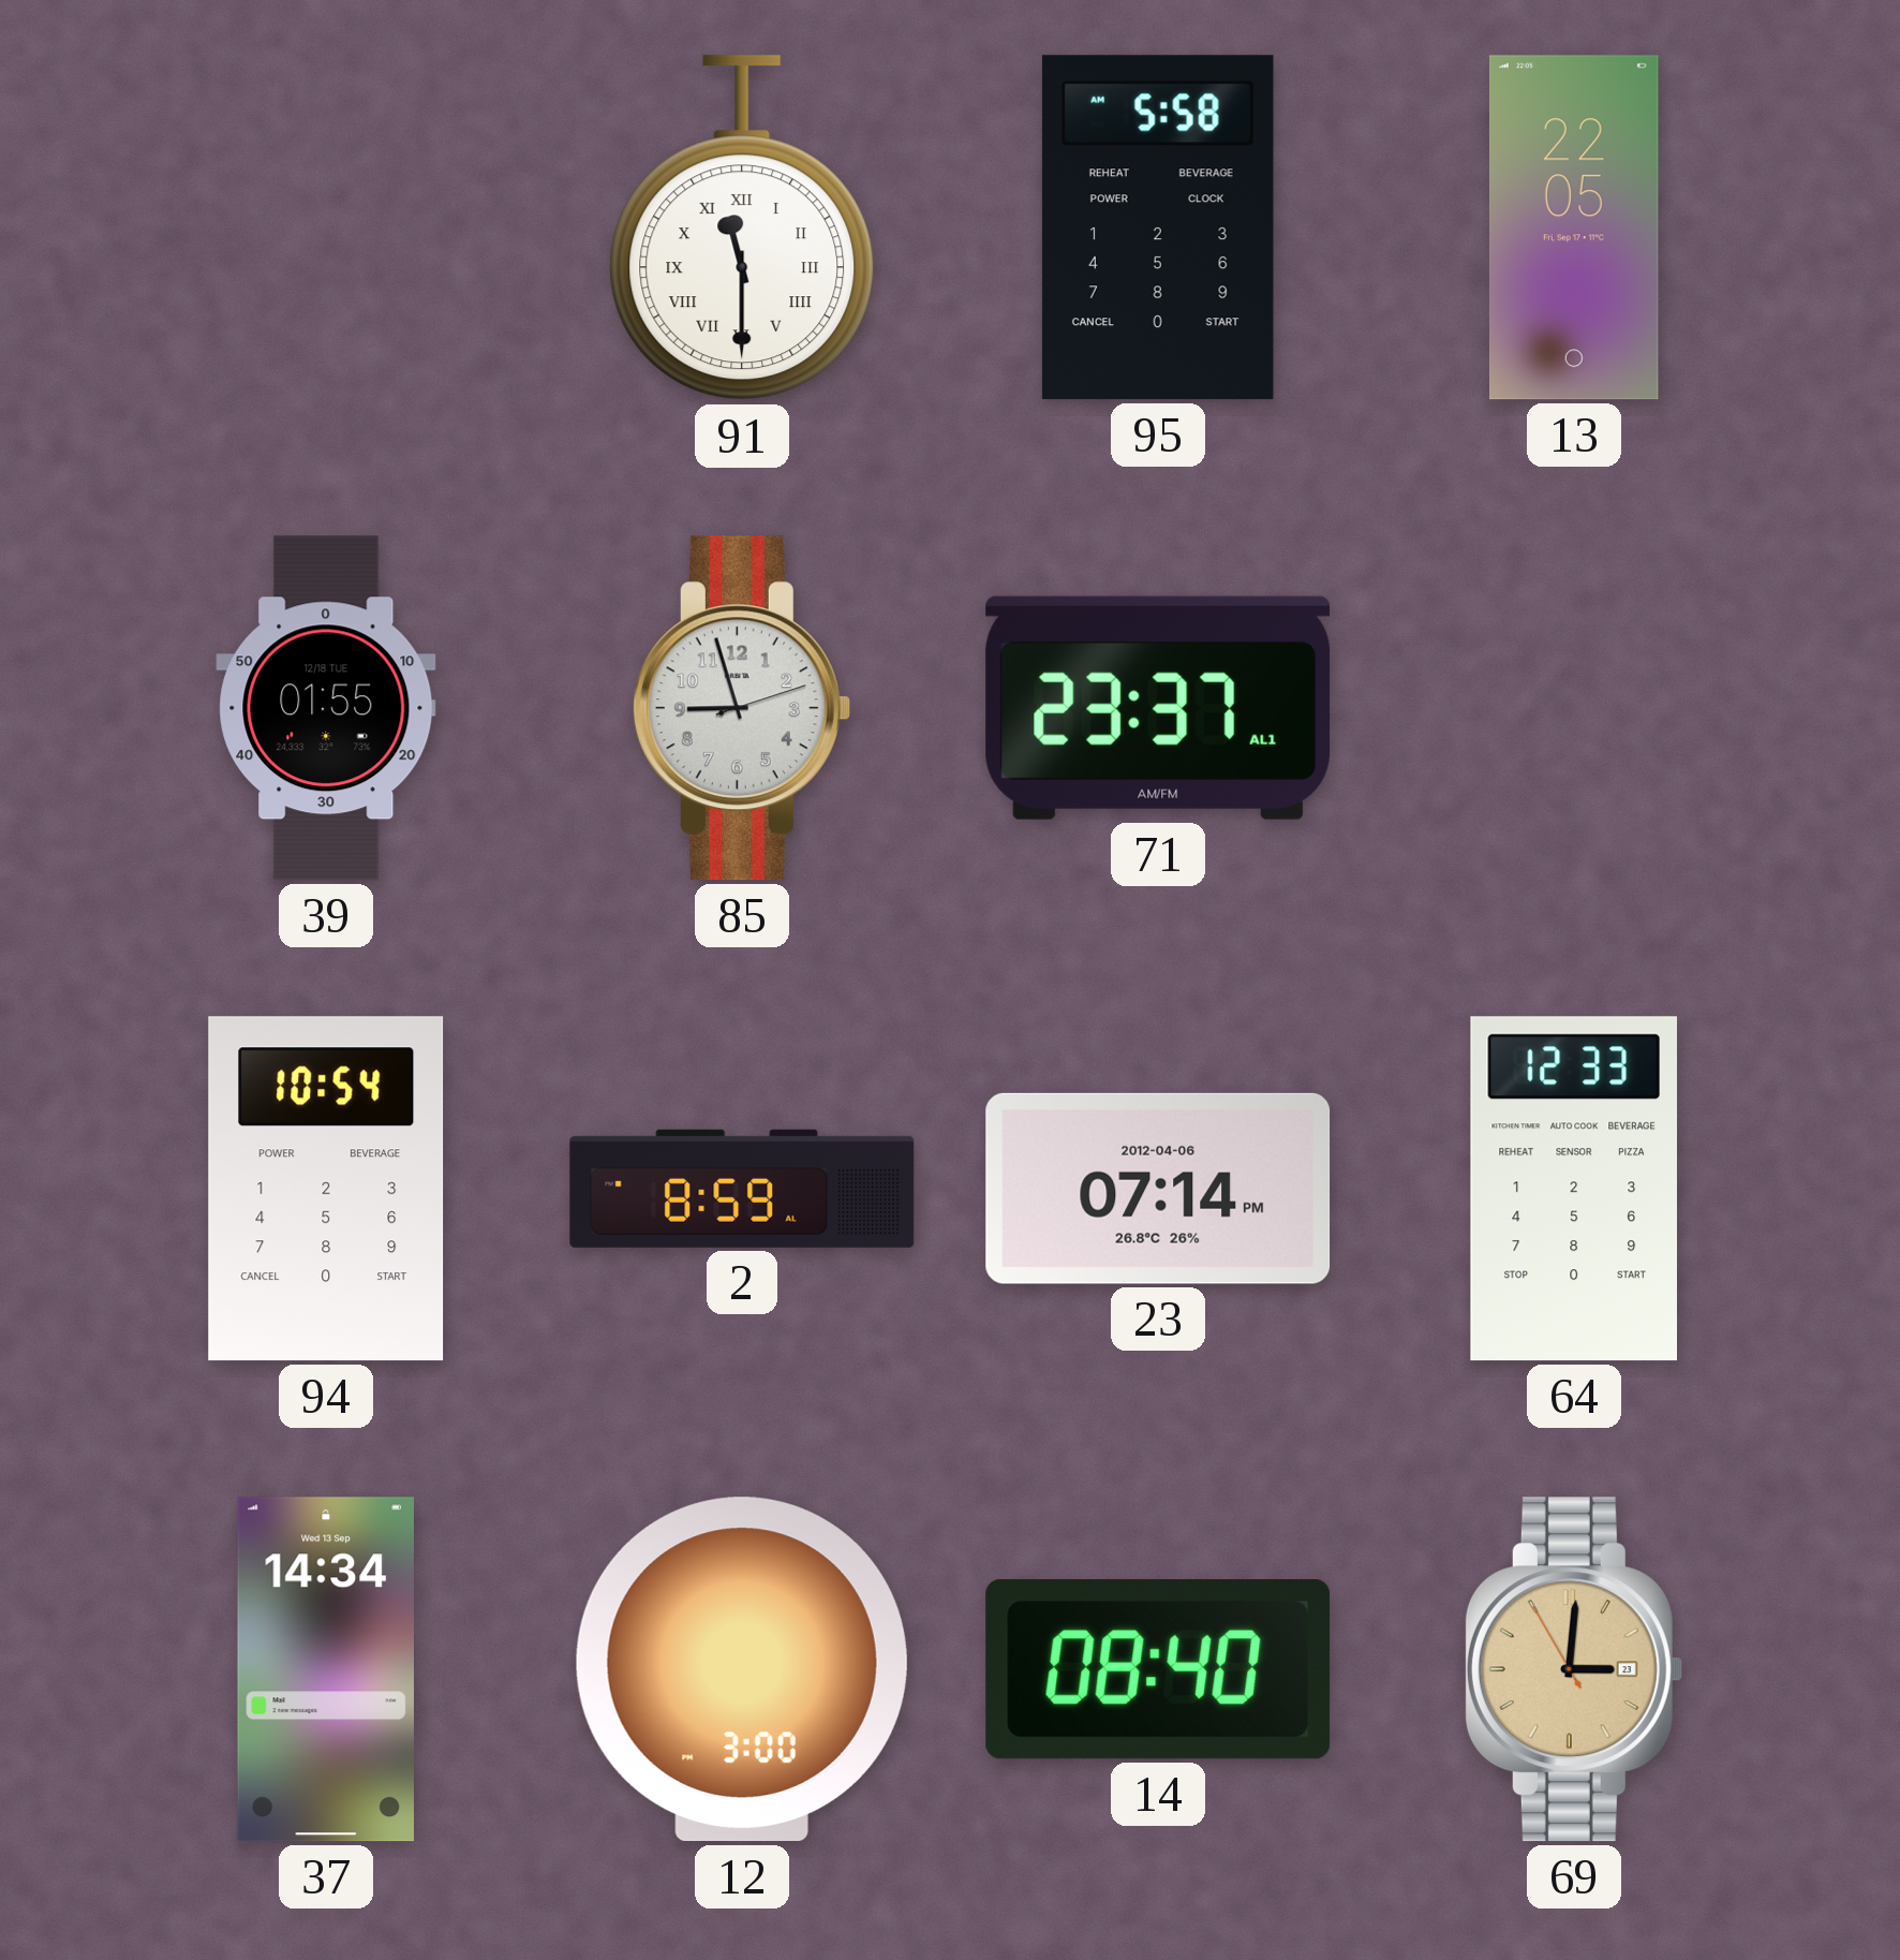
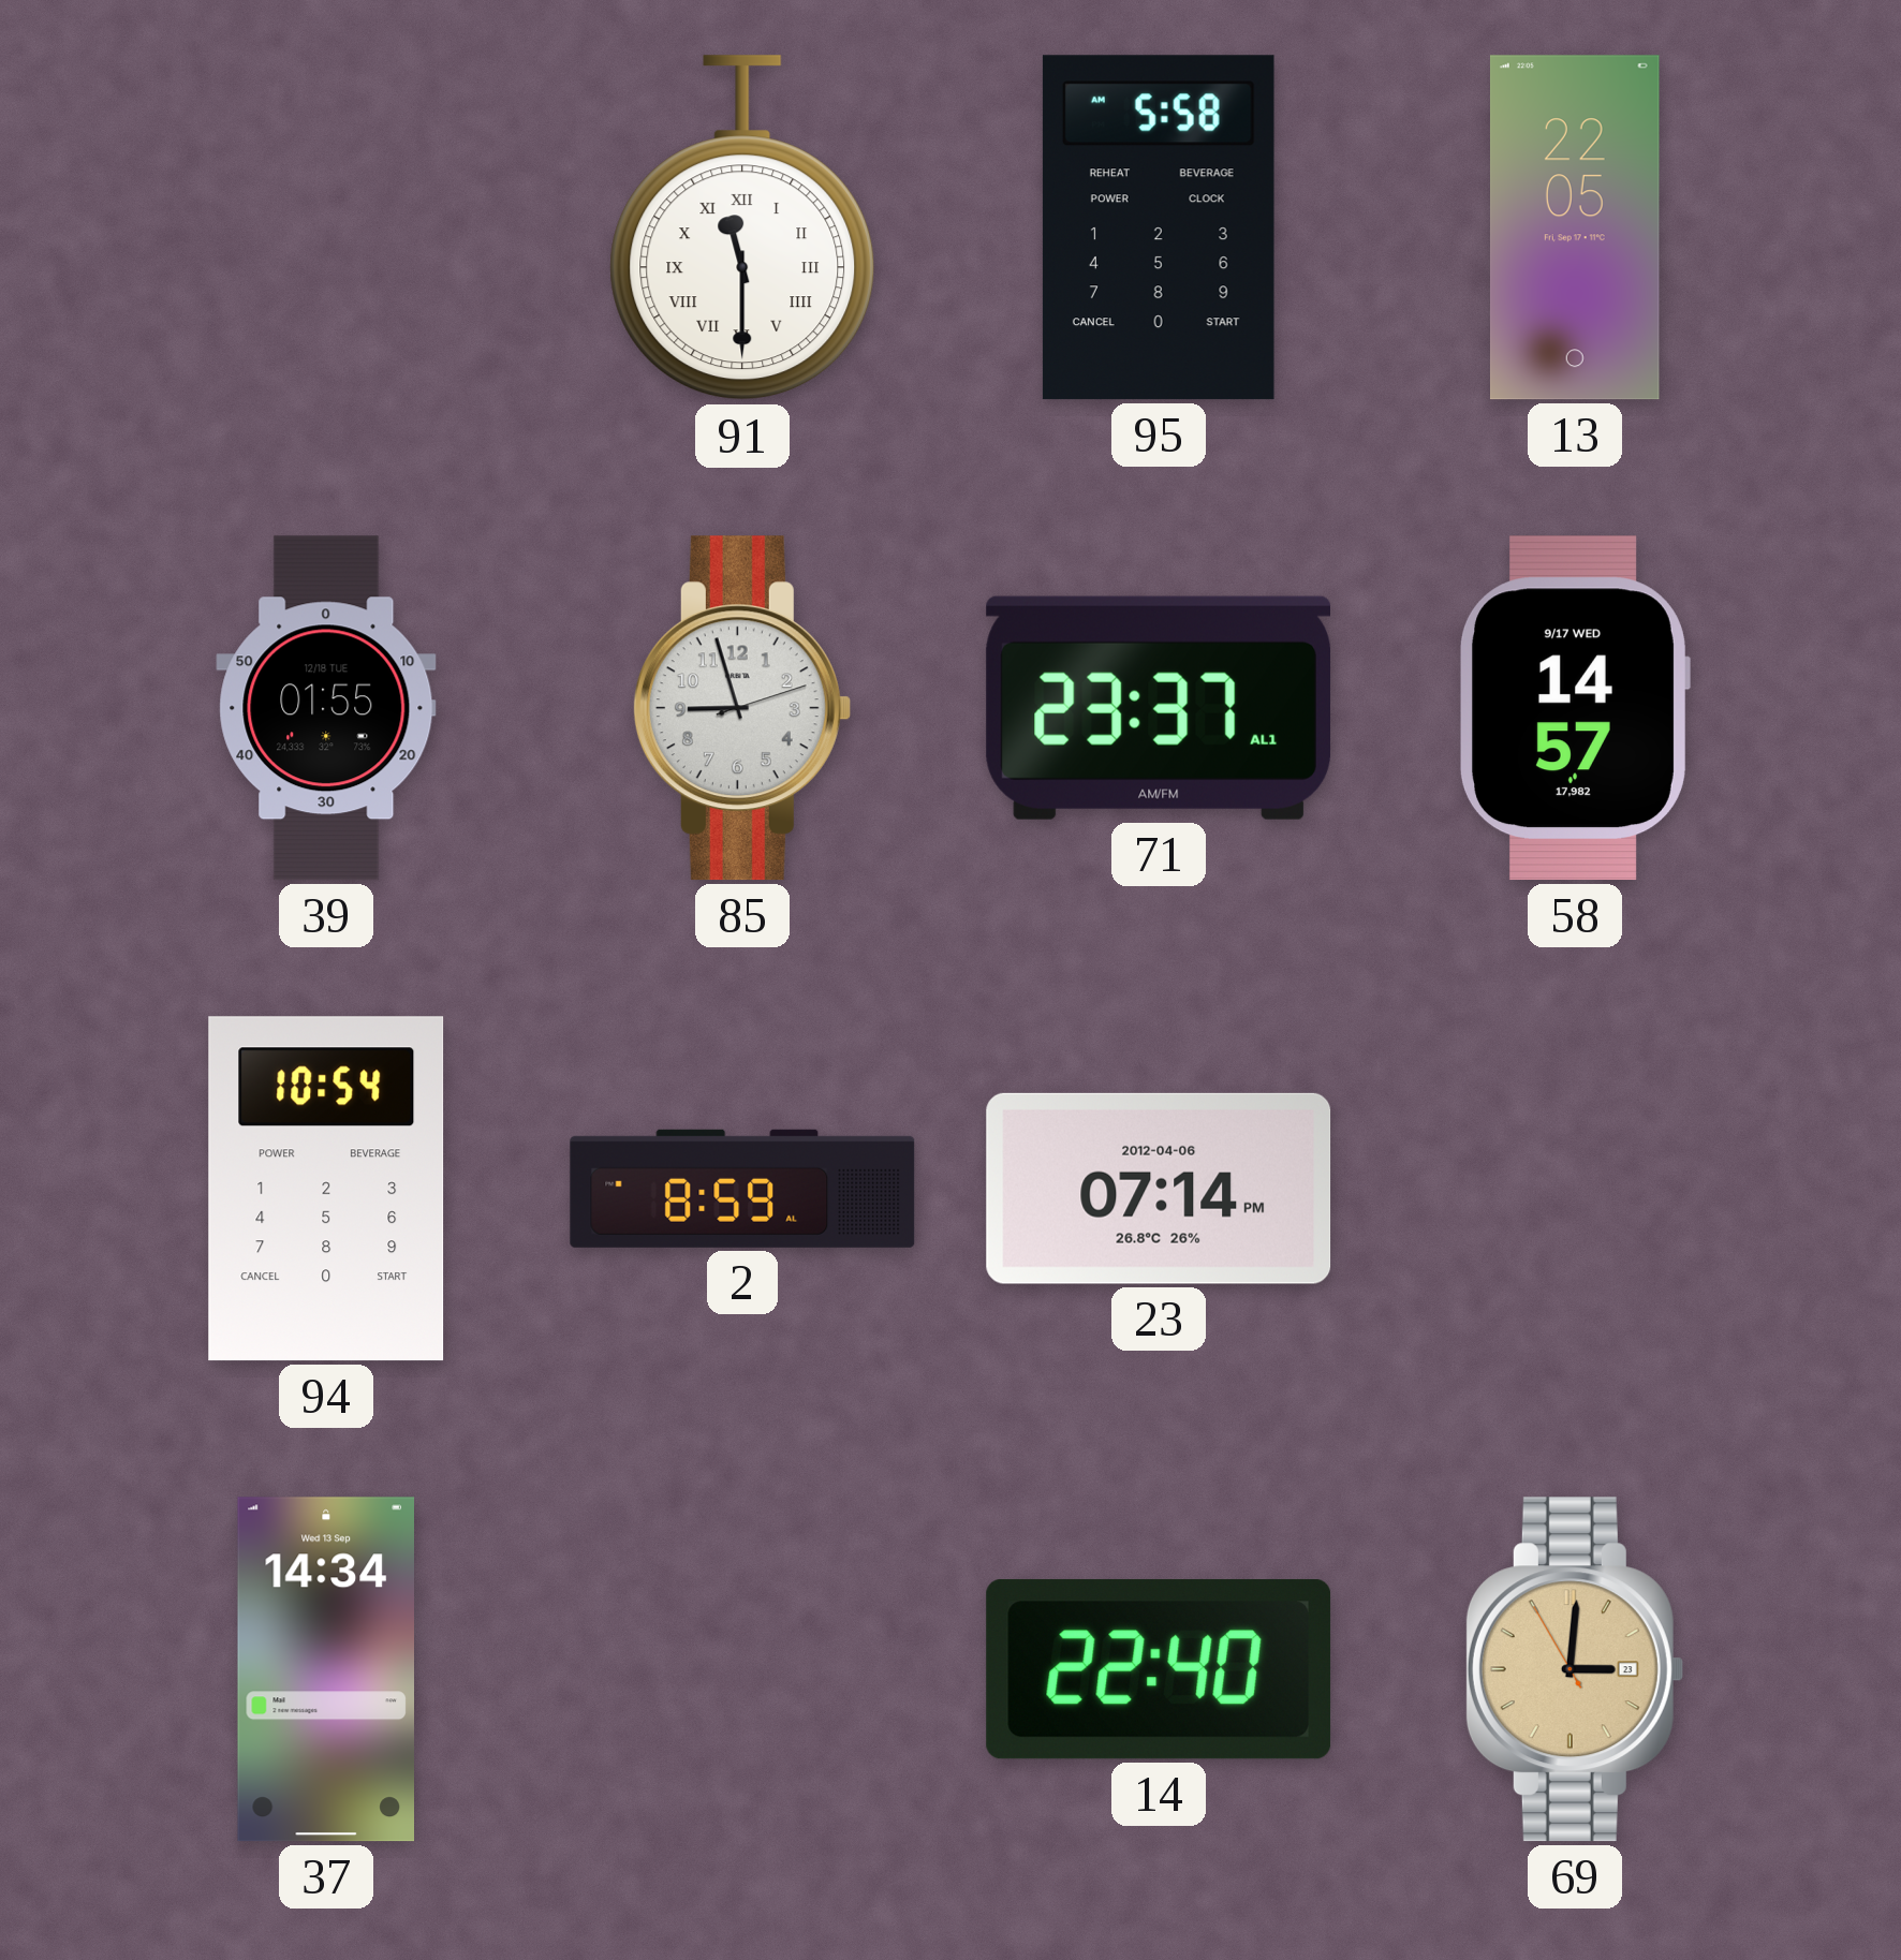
58: none -> 14:57 (1575, 708)
64: 12:33 -> none (1573, 1189)
12: 3:00 -> none (742, 1669)
14: 08:40 -> 22:40 (1159, 1669)
